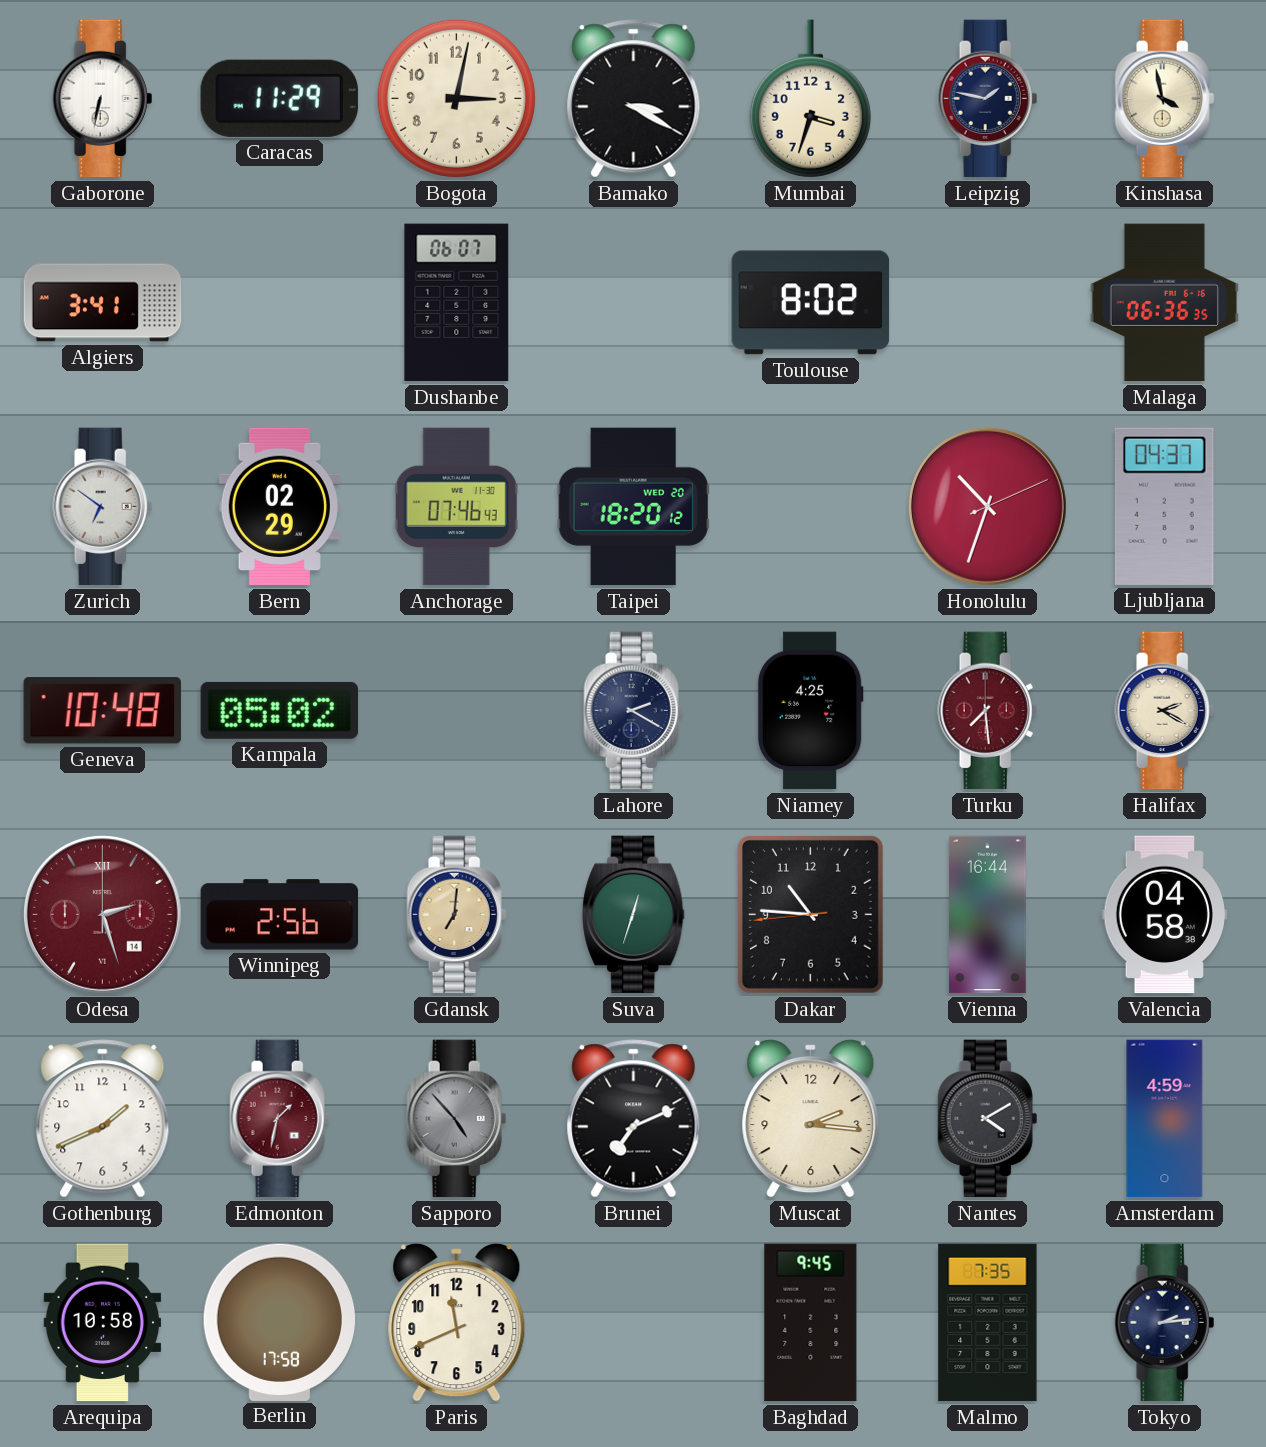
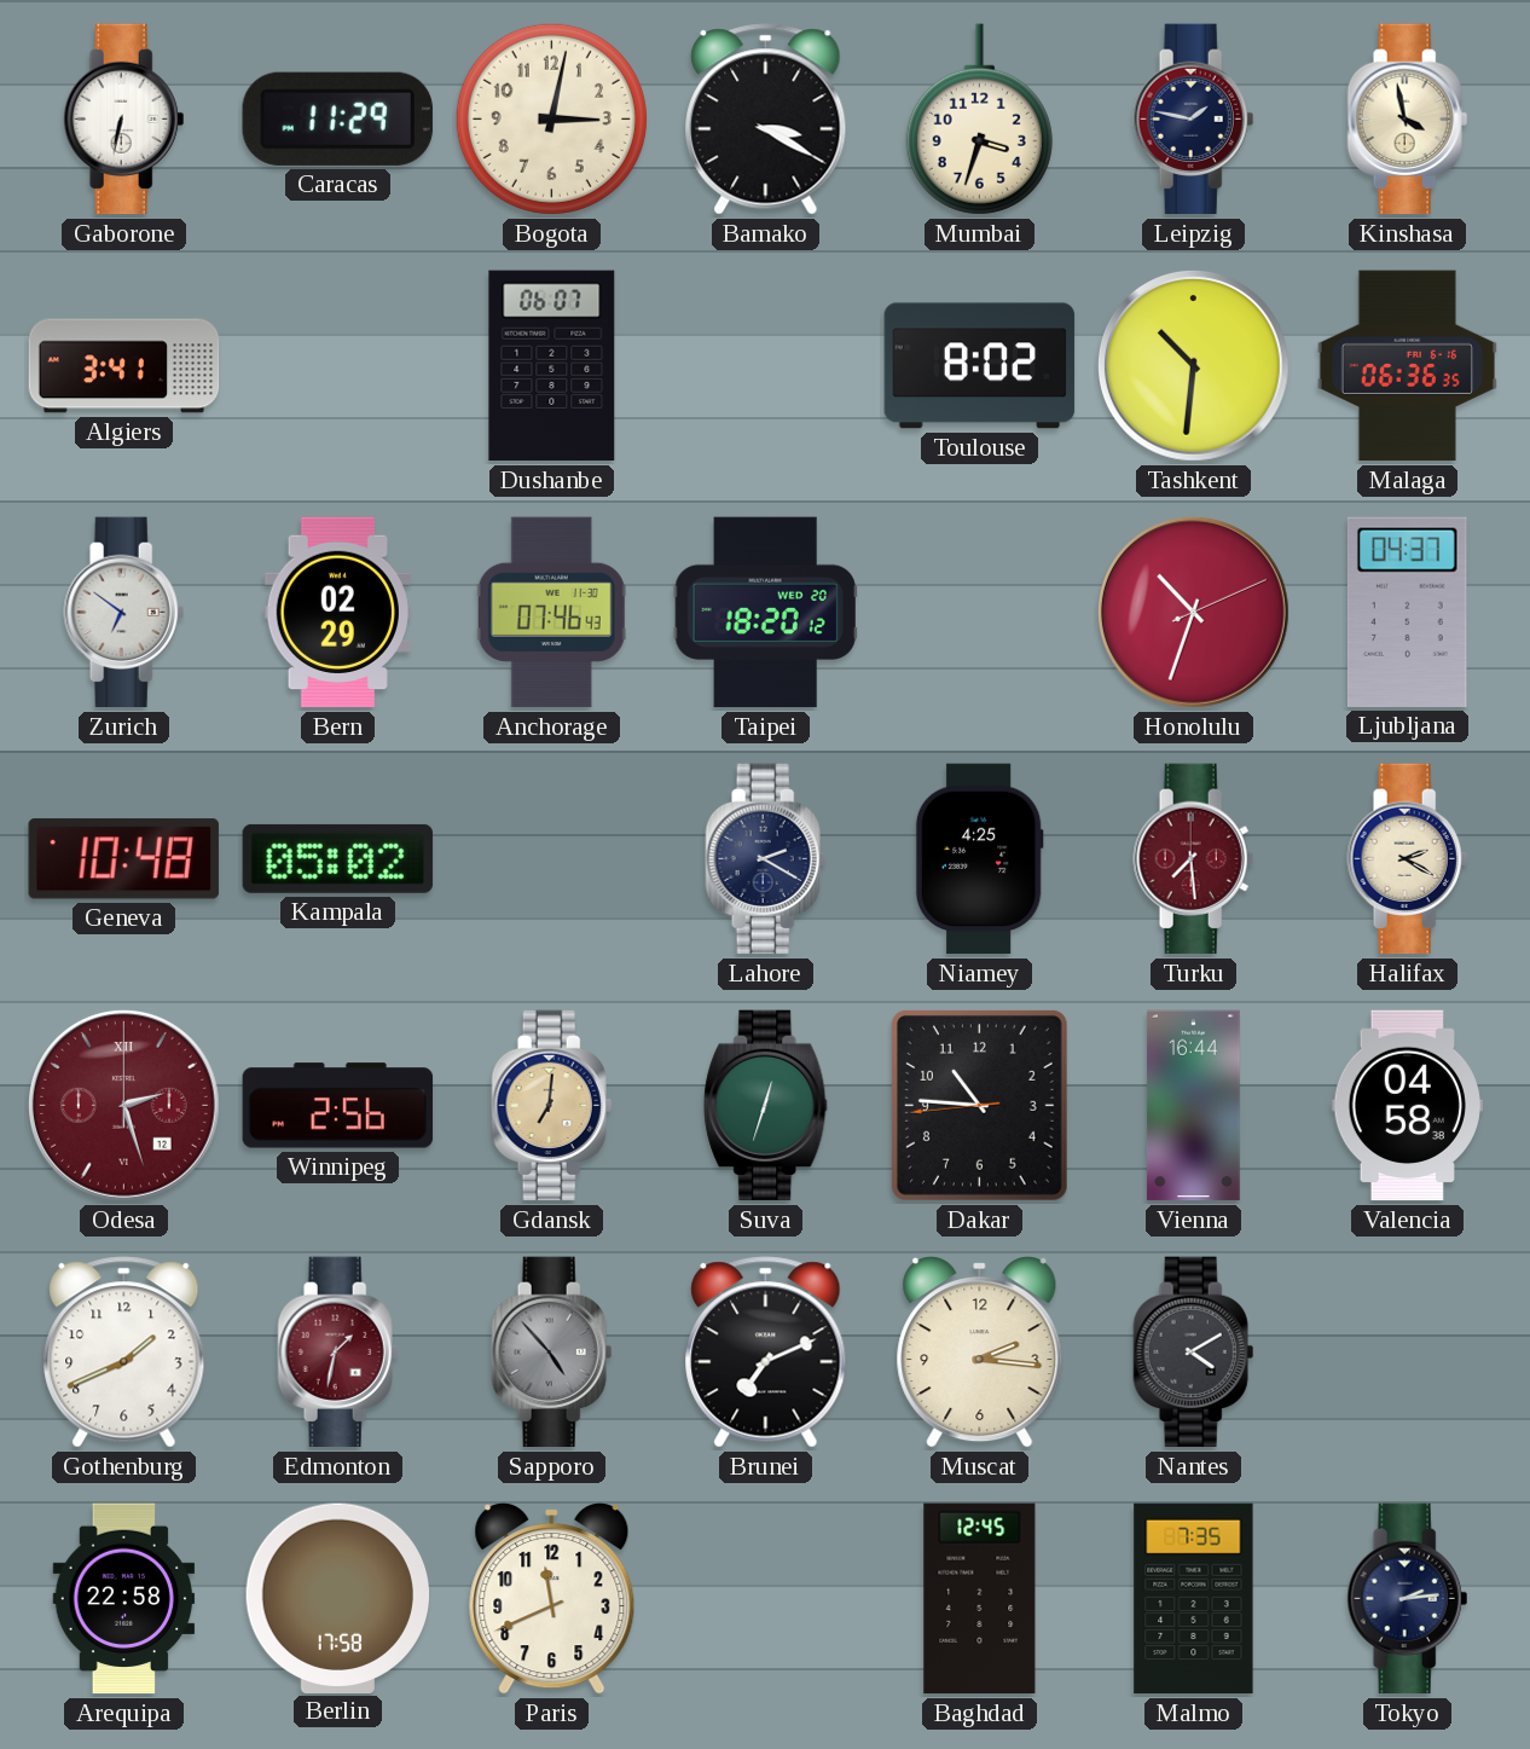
Tashkent: none -> 10:31 (1193, 365)
Odesa date: 14 -> 12 (123, 1105)
Amsterdam: 4:59 -> none (1165, 1119)
Arequipa: 10:58 -> 22:58 (124, 1599)
Baghdad: 9:45 -> 12:45 (980, 1599)
